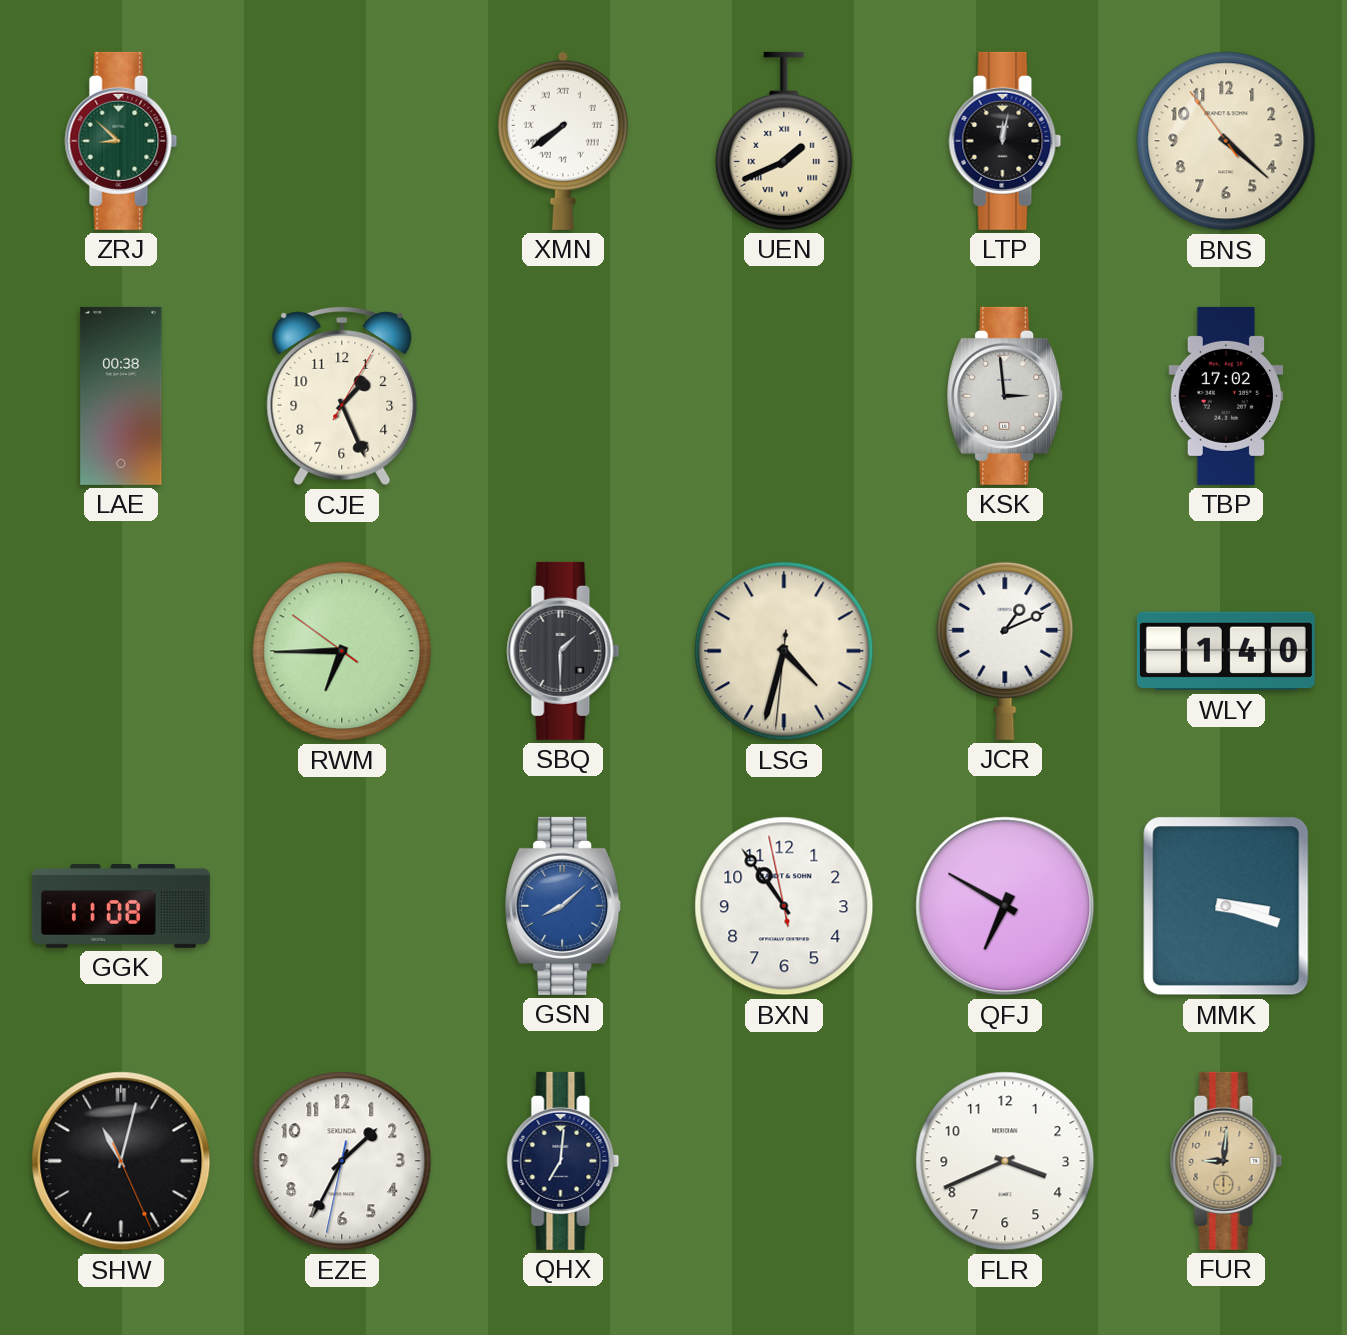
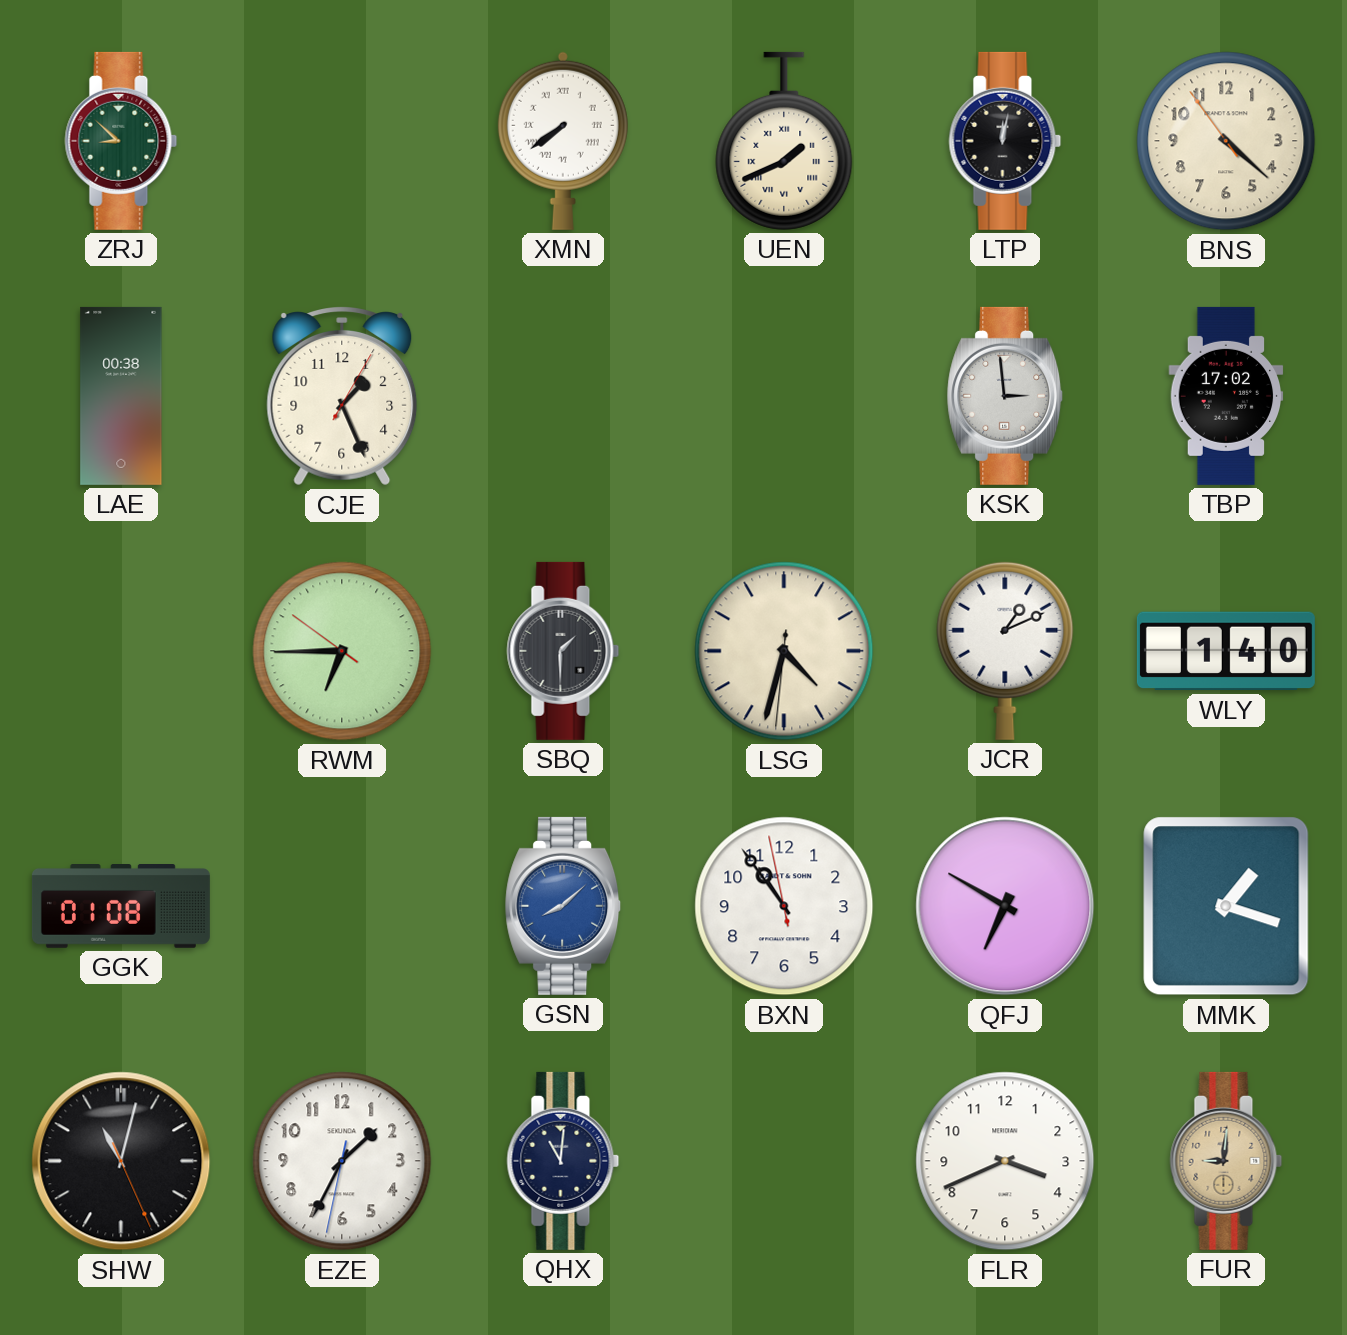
GGK: 11:08 -> 01:08 (121, 907)
MMK: 3:18 -> 1:18 (1226, 906)
QHX: 7:01 -> 11:01 (563, 1161)
